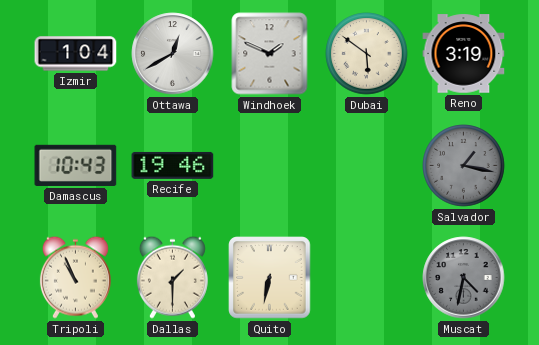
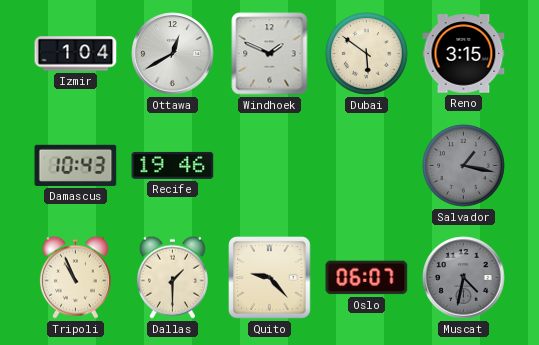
Reno: 3:19 -> 3:15 (464, 54)
Quito: 6:32 -> 9:23 (270, 278)
Oslo: none -> 06:07 (367, 278)
